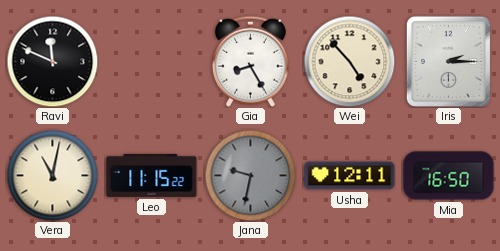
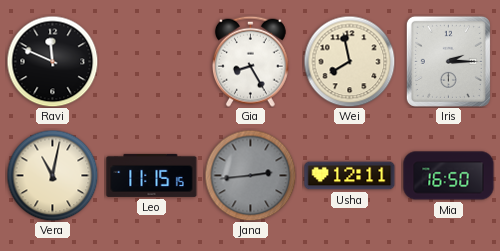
Wei: 4:53 -> 7:58 (349, 61)
Leo: 11:15:22 -> 11:15:15 (152, 175)
Jana: 9:32 -> 2:44 (250, 175)
